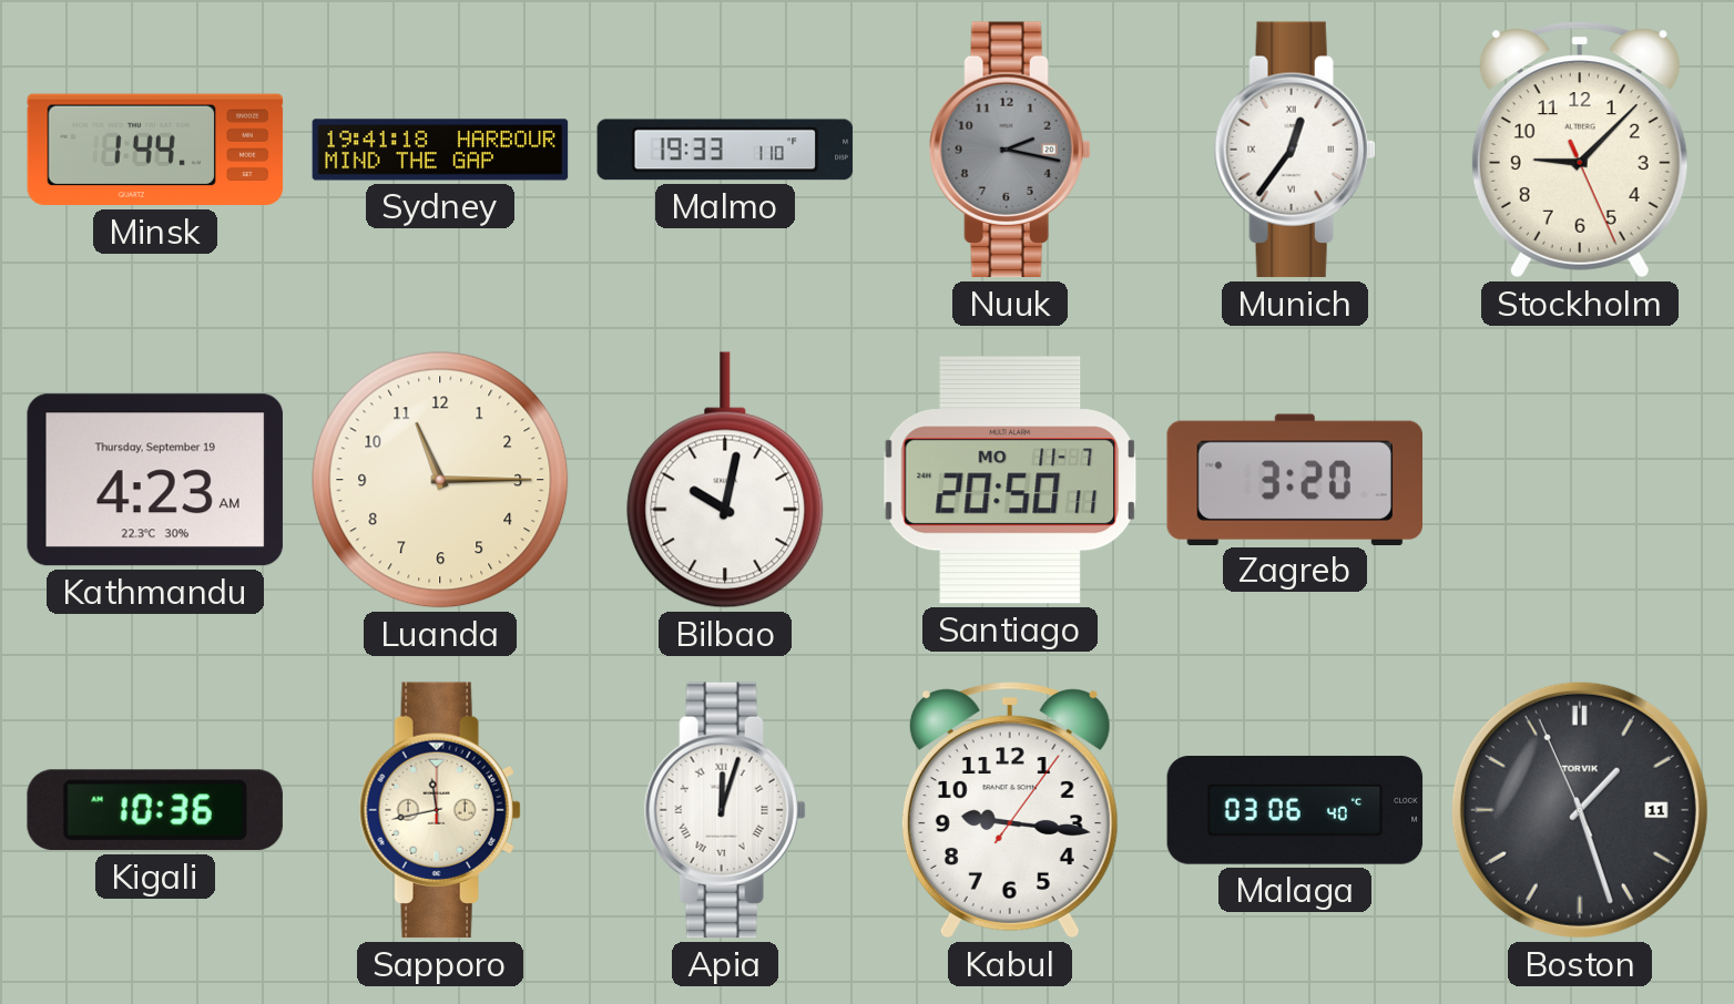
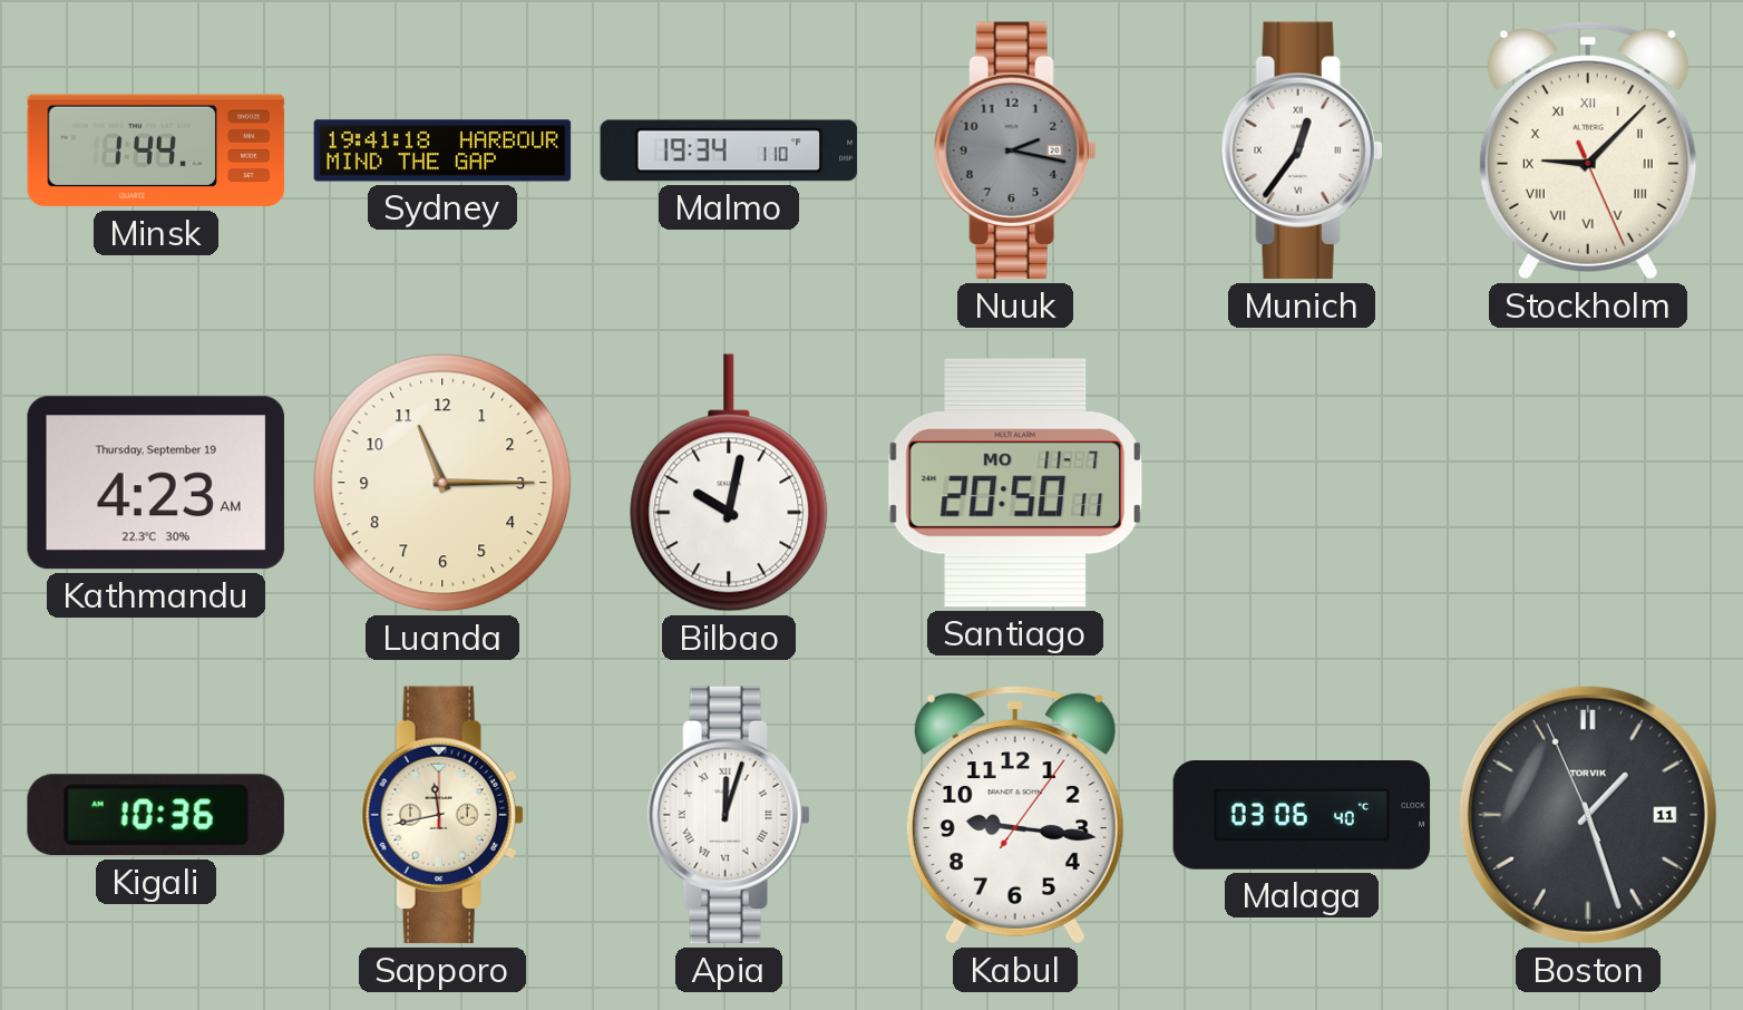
Malmo: 19:33 -> 19:34 (729, 150)
Stockholm numerals: Arabic -> Roman (1588, 150)
Zagreb: 3:20 -> none (1295, 479)
